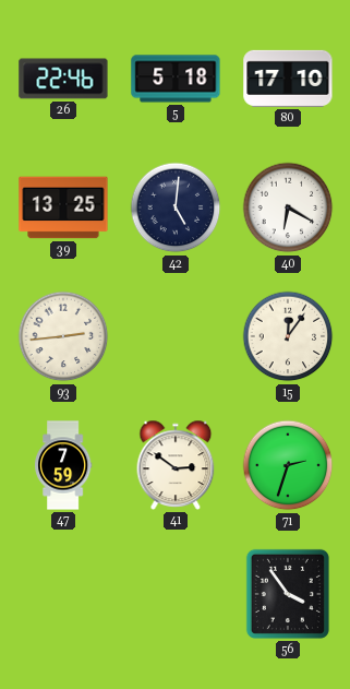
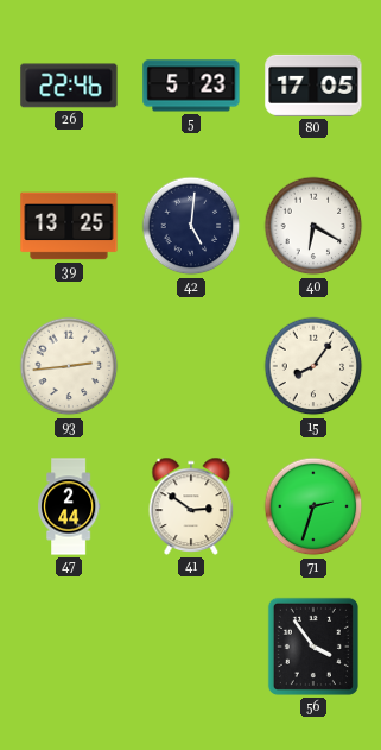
5: 5:18 -> 5:23 (191, 86)
80: 17:10 -> 17:05 (313, 86)
15: 12:06 -> 8:06 (313, 366)
47: 7:59 -> 2:44 (69, 506)
